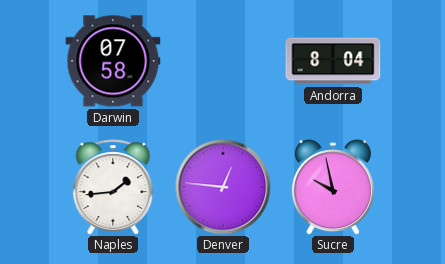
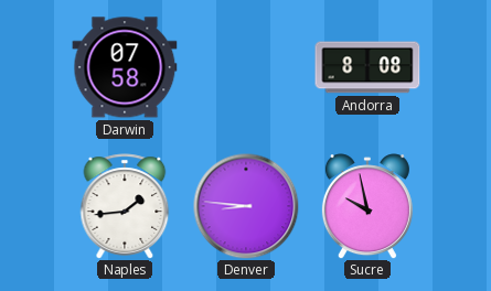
Andorra: 8:04 -> 8:08 (367, 67)
Denver: 12:46 -> 8:46 (246, 206)
